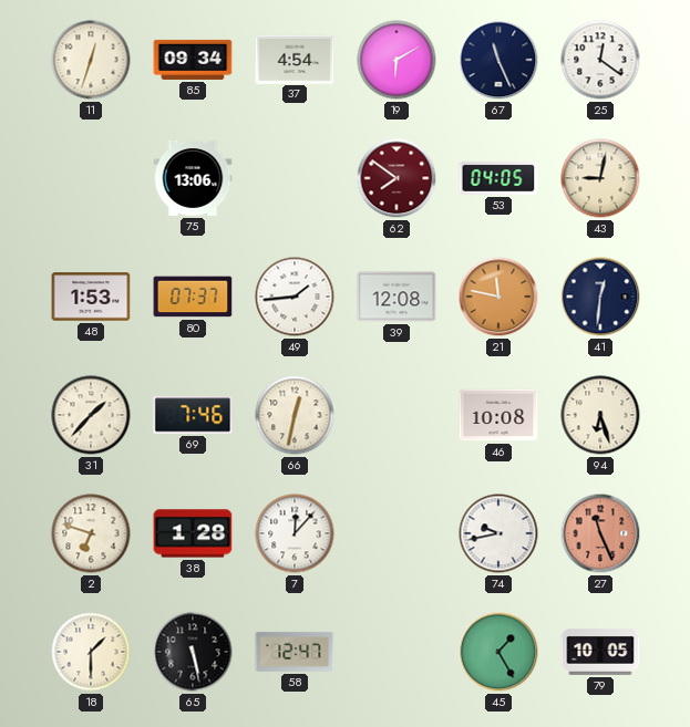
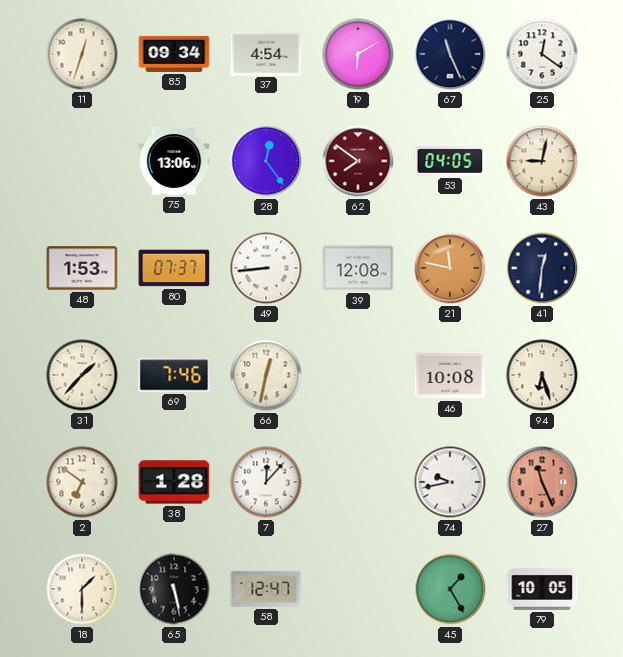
28: none -> 12:24 (266, 161)
49: 1:44 -> 8:44 (266, 268)
2: 6:48 -> 6:51 (82, 482)
